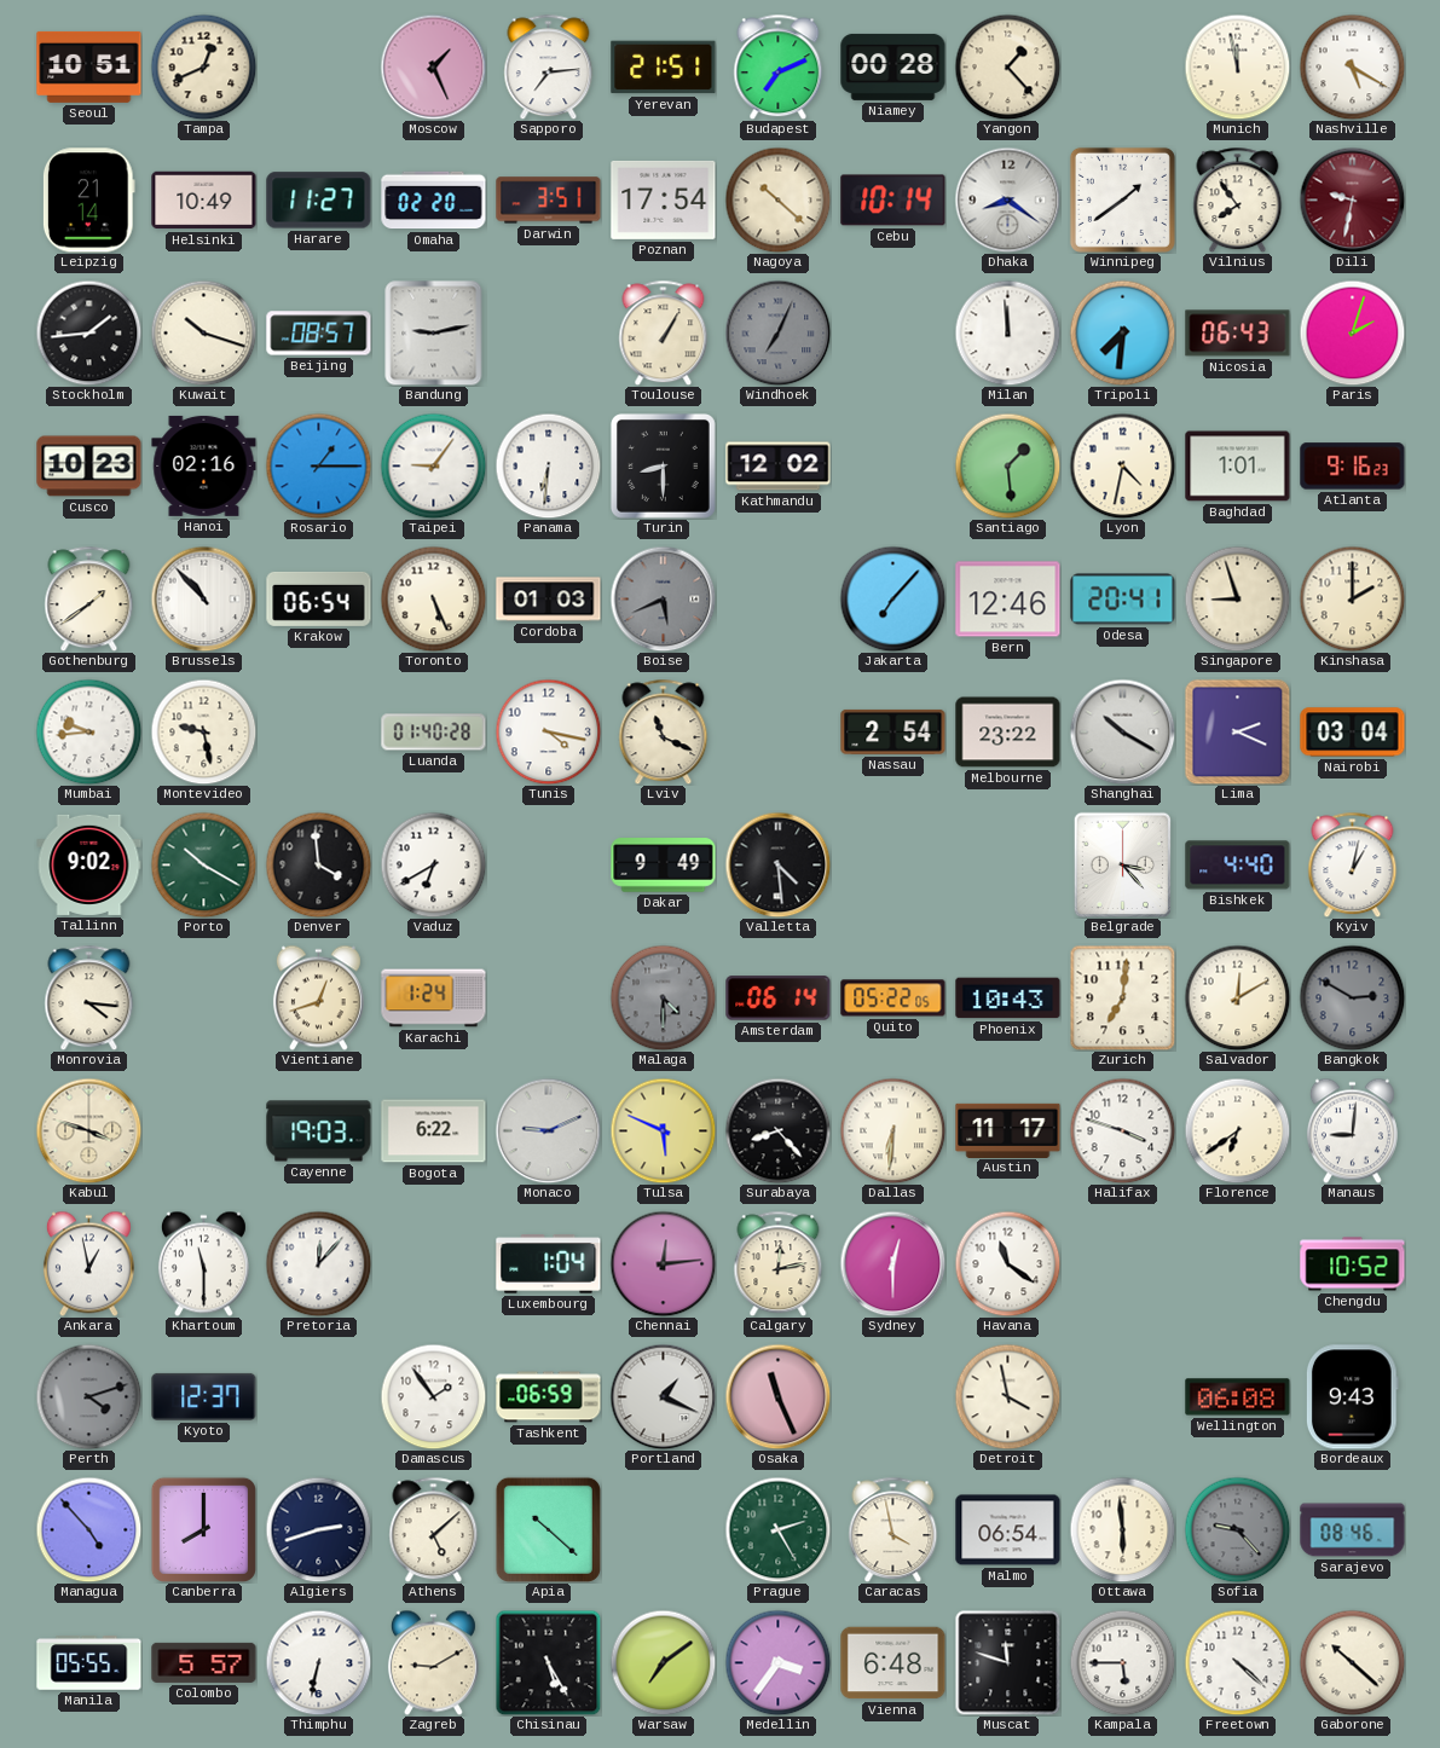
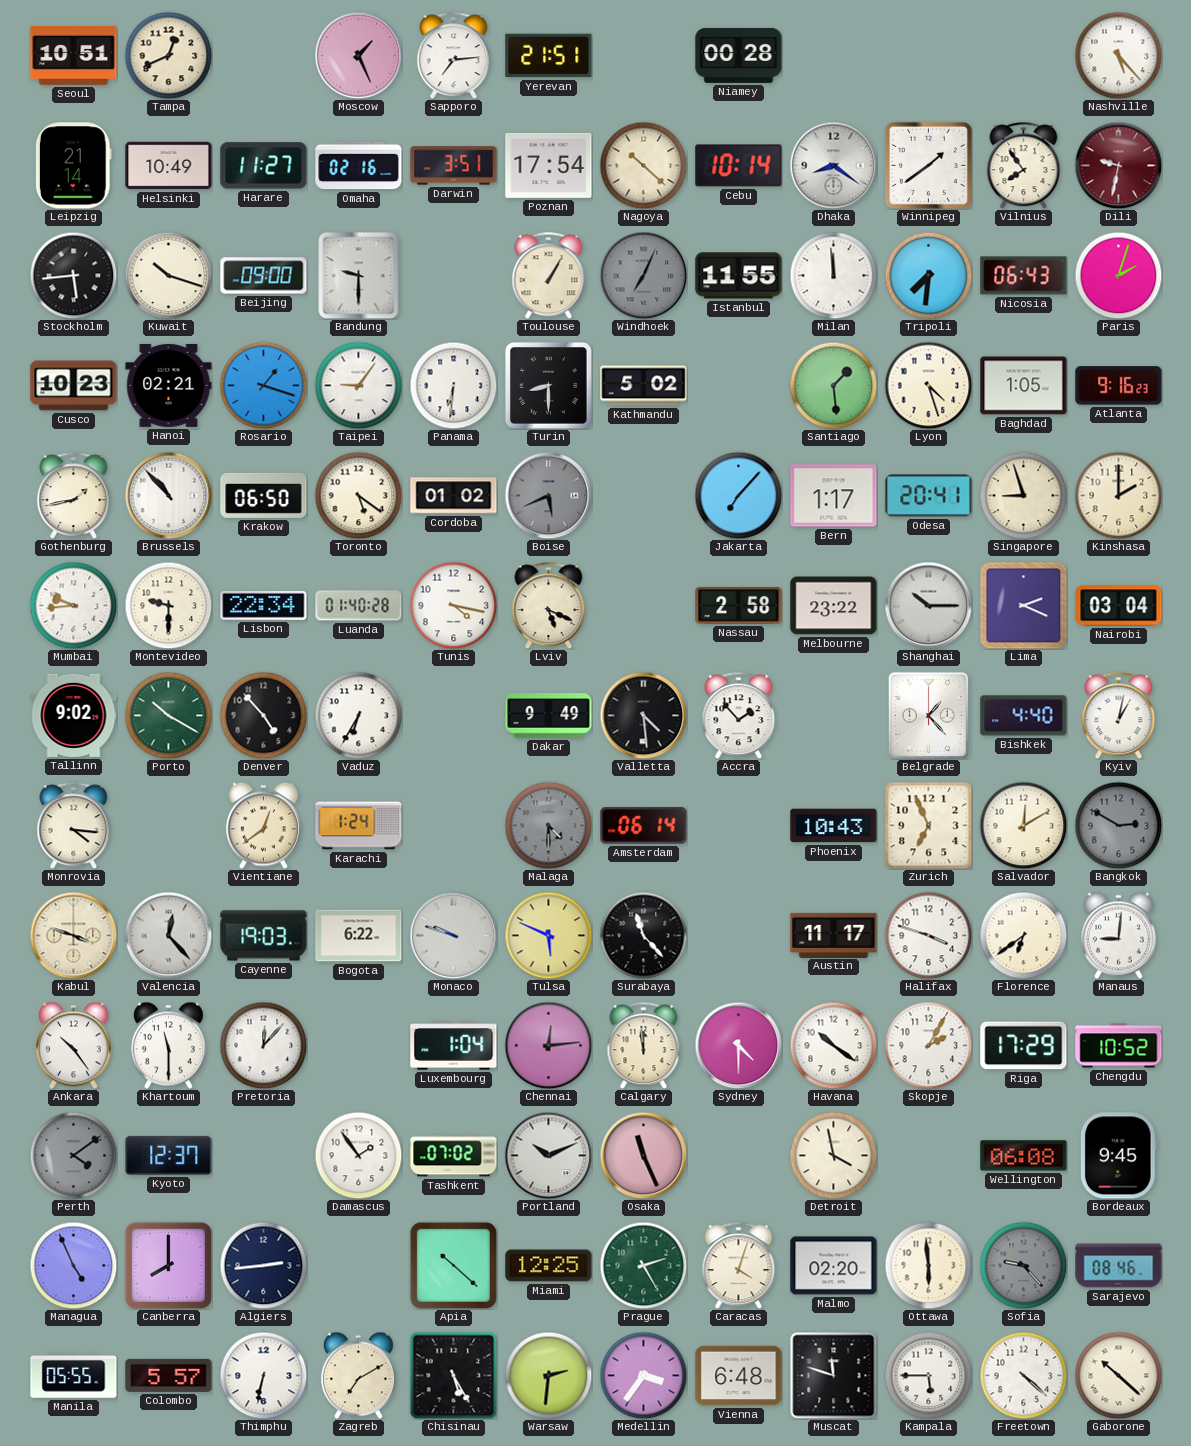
Budapest: 7:11 -> none (779, 66)
Yangon: 1:23 -> none (1007, 66)
Munich: 11:58 -> none (1237, 66)
Nashville: 5:20 -> 5:23 (1118, 55)
Omaha: 02:20 -> 02:16 (359, 166)
Stockholm: 1:44 -> 5:44 (73, 275)
Beijing: 08:57 -> 09:00 (264, 276)
Bandung: 9:13 -> 9:30 (359, 275)
Istanbul: none -> 11:55 (739, 276)
Hanoi: 02:16 -> 02:21 (169, 385)
Rosario: 1:15 -> 1:18 (263, 385)
Kathmandu: 12:02 -> 5:02 (644, 386)
Lyon: 4:32 -> 4:27 (928, 385)
Baghdad: 1:01 -> 1:05 (1024, 386)
Gothenburg: 1:39 -> 1:43 (74, 495)
Krakow: 06:54 -> 06:50 (264, 495)
Toronto: 5:26 -> 5:21 (358, 495)
Cordoba: 01:03 -> 01:02 (454, 496)
Bern: 12:46 -> 1:17 (834, 496)
Montevideo: 9:28 -> 9:30 (168, 605)
Lisbon: none -> 22:34 (264, 605)
Lviv: 11:19 -> 5:19 (549, 605)
Nassau: 2:54 -> 2:58 (739, 605)
Shanghai: 10:20 -> 10:15 (928, 605)
Denver: 3:59 -> 4:53 (263, 715)
Vaduz: 6:40 -> 6:35 (358, 715)
Accra: none -> 1:53 (739, 715)
Belgrade: 3:23 -> 1:23 (928, 715)
Vientiane: 12:42 -> 12:39 (263, 825)
Quito: 05:22 -> none (894, 999)
Zurich: 7:01 -> 6:56 (928, 825)
Valencia: none -> 12:23 (168, 935)
Monaco: 9:11 -> 9:48 (453, 935)
Surabaya: 8:23 -> 11:23 (643, 935)
Dallas: 6:31 -> none (892, 1130)
Ankara: 12:58 -> 10:24 (73, 1045)
Calgary: 12:13 -> 11:59 (644, 1045)
Sydney: 12:30 -> 4:30 (738, 1045)
Havana: 11:21 -> 10:21 (833, 1045)
Skopje: none -> 2:05 (928, 1045)
Riga: none -> 17:29 (1024, 1046)
Perth: 4:12 -> 4:09 (73, 1155)
Tashkent: 06:59 -> 07:02 (454, 1156)
Portland: 1:19 -> 10:11 (548, 1155)
Bordeaux: 9:43 -> 9:45 (1118, 1156)
Managua: 4:53 -> 4:56 (73, 1265)
Algiers: 2:42 -> 2:44 (263, 1265)
Athens: 5:08 -> none (434, 1529)
Miami: none -> 12:25 (549, 1266)
Caracas: 3:58 -> 4:03 (739, 1265)
Malmo: 06:54 -> 02:20 (834, 1266)
Zagreb: 9:10 -> 7:10 (358, 1375)
Warsaw: 7:09 -> 2:31 (548, 1375)
